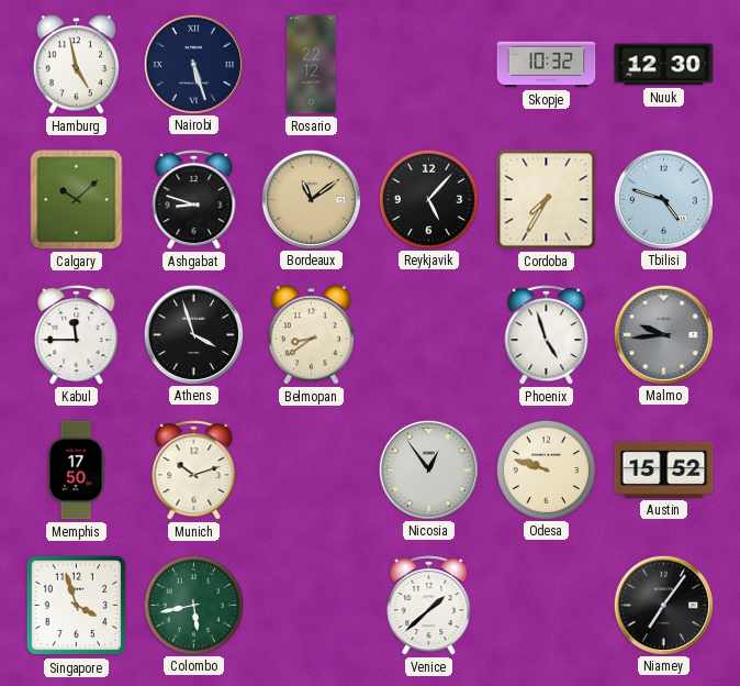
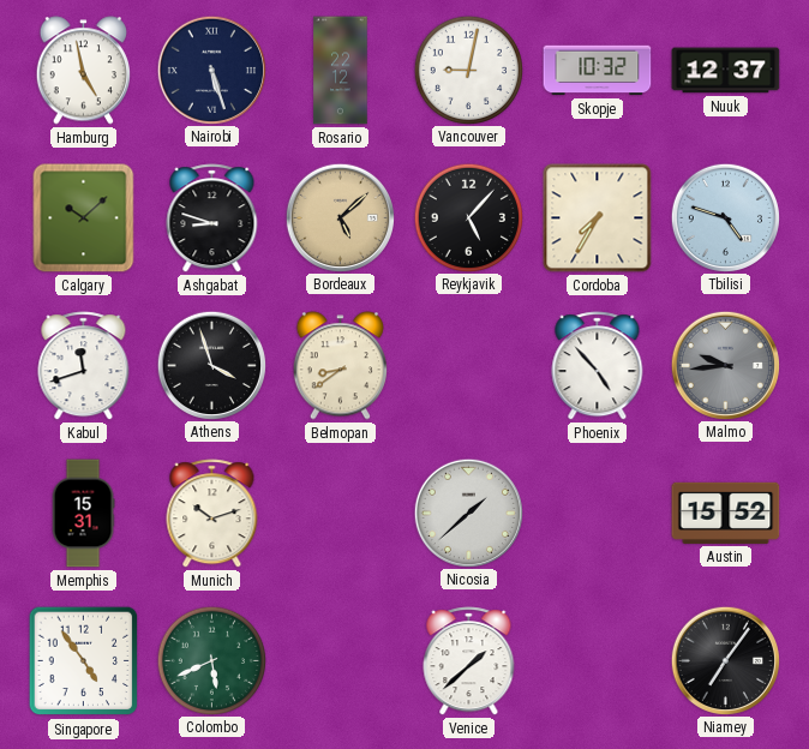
Vancouver: none -> 9:02 (468, 70)
Nuuk: 12:30 -> 12:37 (726, 71)
Bordeaux: 11:09 -> 5:08 (340, 217)
Kabul: 11:45 -> 11:42 (84, 366)
Phoenix: 4:57 -> 4:53 (598, 366)
Memphis: 17:50 -> 15:31 (83, 514)
Nicosia: 12:54 -> 1:38 (468, 513)
Odesa: 9:48 -> none (546, 469)
Singapore: 3:57 -> 4:54 (84, 661)
Colombo: 5:43 -> 5:41 (211, 660)
